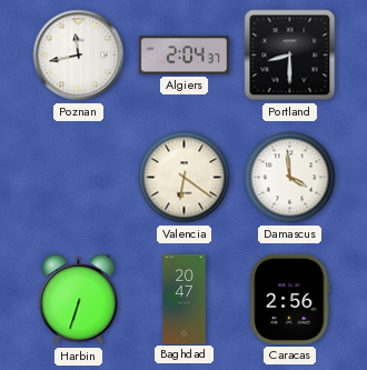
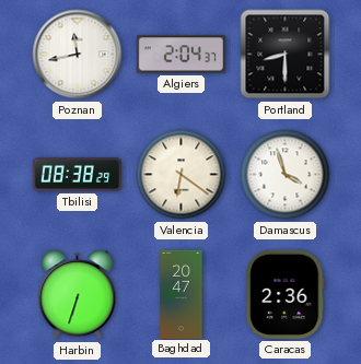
Tbilisi: none -> 08:38 (77, 175)
Damascus: 3:59 -> 3:57 (286, 175)
Caracas: 2:56 -> 2:36 (286, 294)
